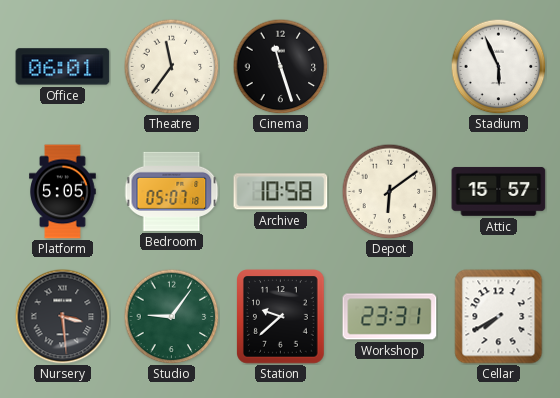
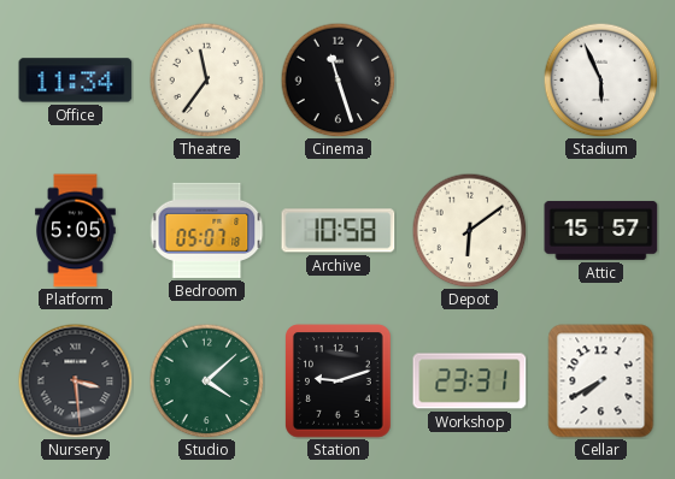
Office: 06:01 -> 11:34 (76, 81)
Studio: 9:06 -> 4:08 (206, 380)
Station: 9:38 -> 9:12 (339, 382)
